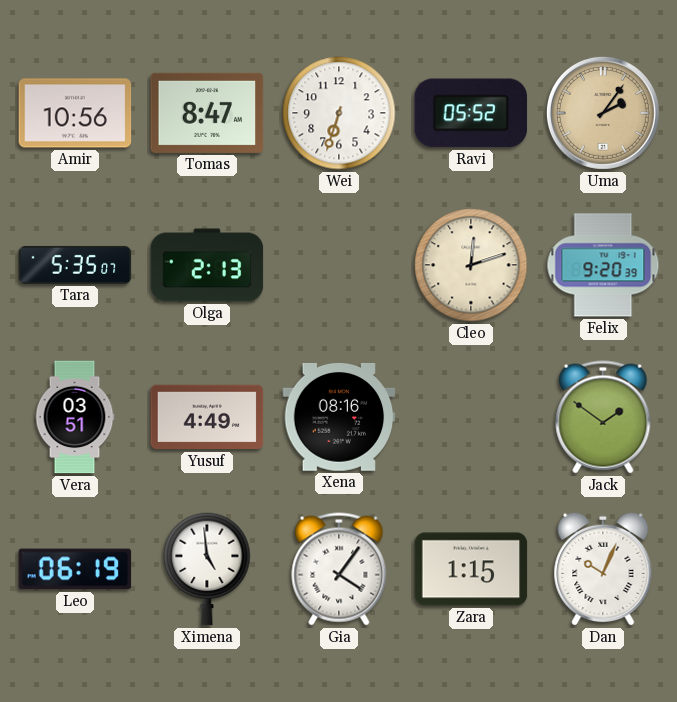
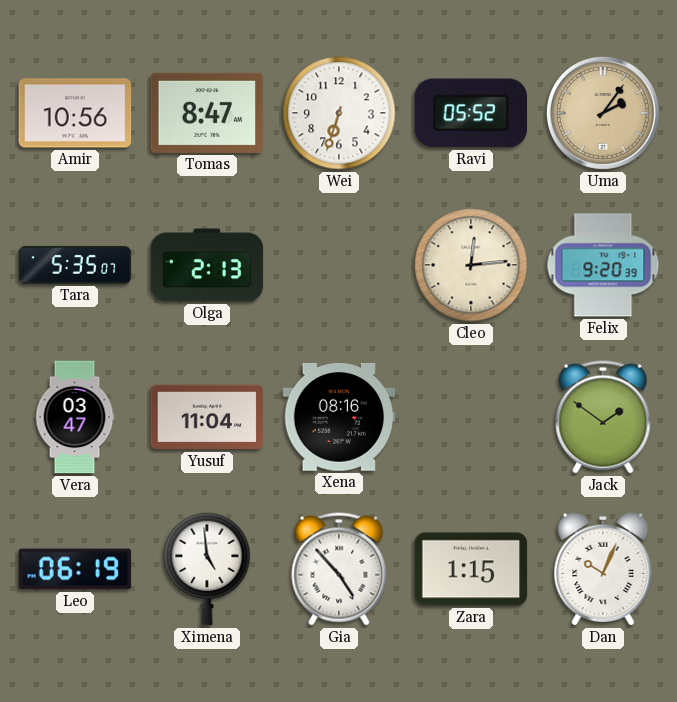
Cleo: 12:12 -> 12:14 (471, 265)
Vera: 03:51 -> 03:47 (75, 417)
Yusuf: 4:49 -> 11:04 (207, 417)
Gia: 4:06 -> 4:53 (339, 569)
